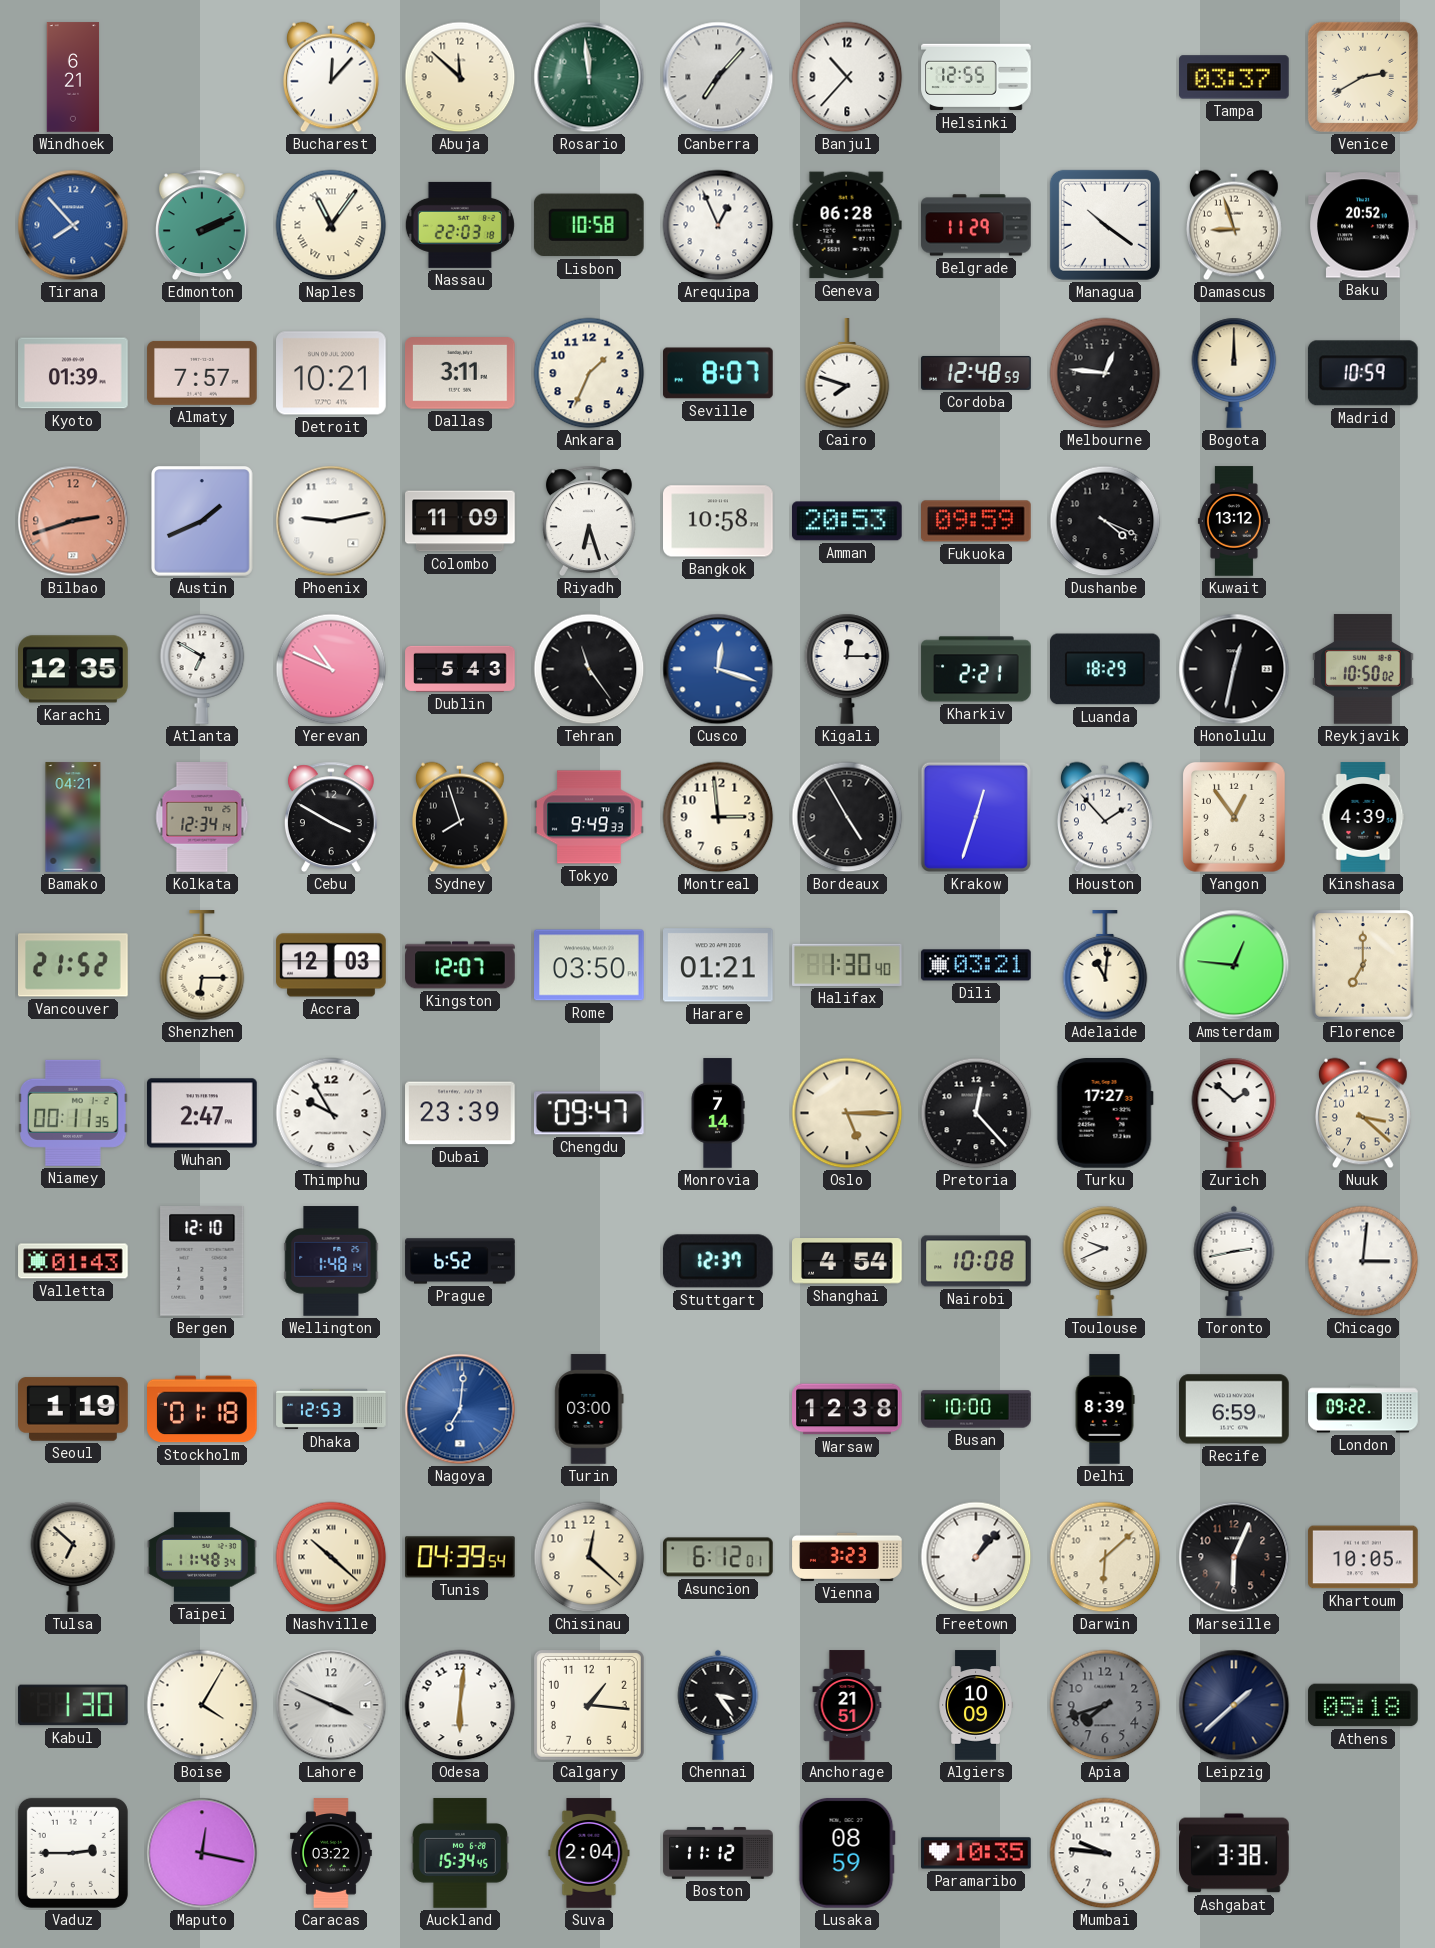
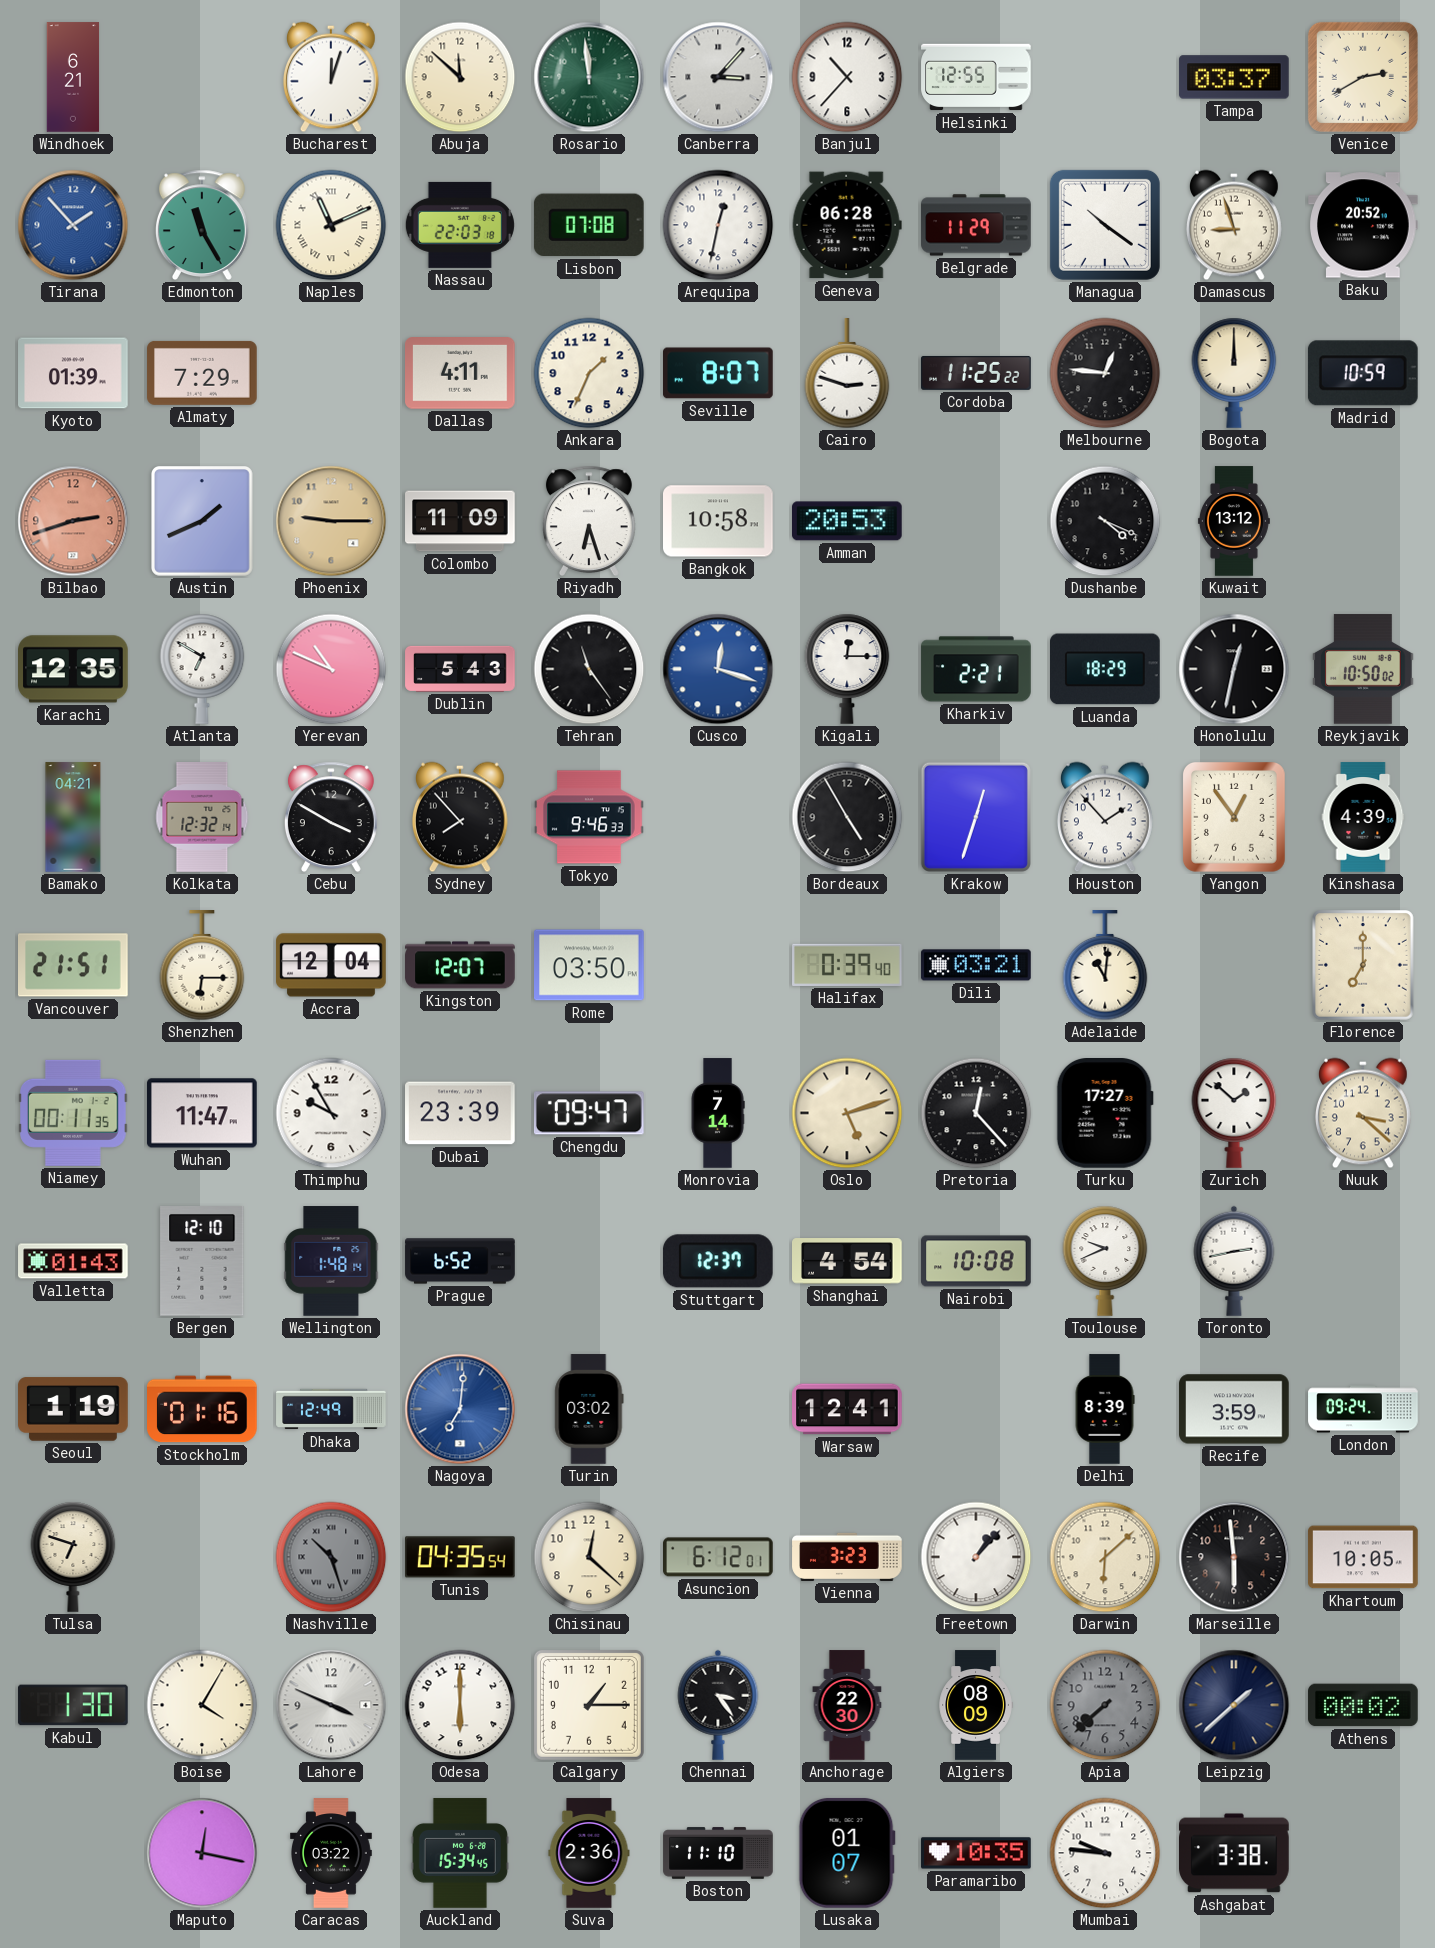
Bucharest: 12:07 -> 12:03 (331, 77)
Canberra: 7:07 -> 3:07 (718, 77)
Tirana: 7:53 -> 1:53 (73, 225)
Edmonton: 2:11 -> 11:25 (202, 225)
Naples: 11:06 -> 11:11 (331, 225)
Lisbon: 10:58 -> 07:08 (589, 225)
Arequipa: 12:56 -> 12:32 (718, 225)
Almaty: 7:57 -> 7:29 (202, 373)
Detroit: 10:21 -> none (332, 373)
Dallas: 3:11 -> 4:11 (460, 374)
Cairo: 7:48 -> 2:48 (847, 374)
Cordoba: 12:48 -> 11:25 (976, 373)
Phoenix: 9:13 -> 9:15 (331, 521)
Phoenix dial: white -> champagne (331, 521)
Fukuoka: 09:59 -> none (977, 521)
Kolkata: 12:34 -> 12:32 (202, 817)
Sydney: 7:57 -> 7:53 (460, 817)
Tokyo: 9:49 -> 9:46 (589, 817)
Montreal: 2:59 -> none (718, 817)
Vancouver: 21:52 -> 21:51 (74, 965)
Accra: 12:03 -> 12:04 (331, 965)
Harare: 01:21 -> none (719, 965)
Halifax: 1:30 -> 0:39 (847, 965)
Amsterdam: 12:46 -> none (1234, 965)
Wuhan: 2:47 -> 11:47 (203, 1113)
Oslo: 5:15 -> 5:12 (847, 1113)
Chicago: 3:01 -> none (1363, 1261)
Stockholm: 01:18 -> 01:16 (203, 1409)
Dhaka: 12:53 -> 12:49 (331, 1409)
Turin: 03:00 -> 03:02 (589, 1409)
Warsaw: 12:38 -> 12:41 (847, 1409)
Busan: 10:00 -> none (976, 1409)
Recife: 6:59 -> 3:59 (1234, 1409)
London: 09:22 -> 09:24 (1363, 1409)
Tulsa: 6:52 -> 6:48 (73, 1557)
Taipei: 11:48 -> none (202, 1557)
Nashville: 10:22 -> 10:27 (331, 1557)
Nashville dial: cream -> grey (331, 1557)
Tunis: 04:39 -> 04:35 (461, 1557)
Marseille: 6:04 -> 5:59 (1234, 1557)
Odesa: 6:01 -> 6:00 (460, 1705)
Calgary: 1:16 -> 1:15 (589, 1705)
Anchorage: 21:51 -> 22:30 (847, 1705)
Algiers: 10:09 -> 08:09 (976, 1705)
Apia: 7:42 -> 7:38 (1105, 1705)
Athens: 05:18 -> 00:02 (1363, 1705)
Vaduz: 2:45 -> none (73, 1853)
Suva: 2:04 -> 2:36 (589, 1853)
Boston: 11:12 -> 11:10 (718, 1853)
Lusaka: 08:59 -> 01:07 (847, 1853)
